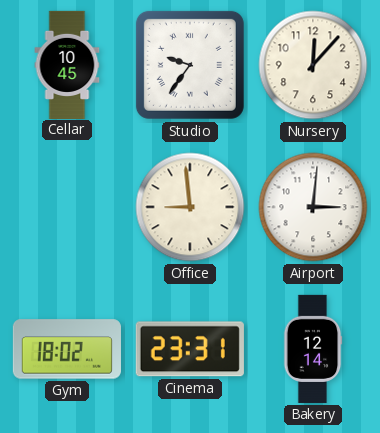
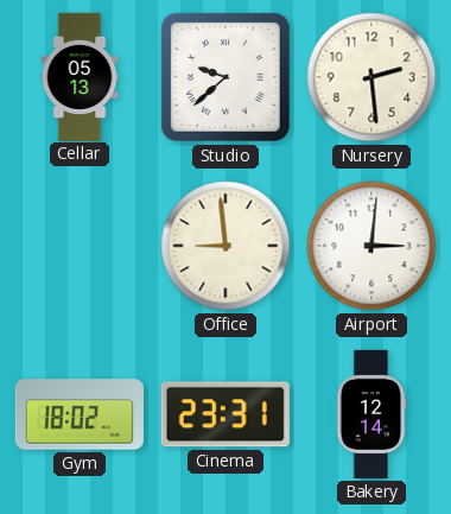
Cellar: 10:45 -> 05:13 (80, 76)
Studio: 9:36 -> 9:38 (225, 77)
Nursery: 12:07 -> 2:29 (371, 77)
